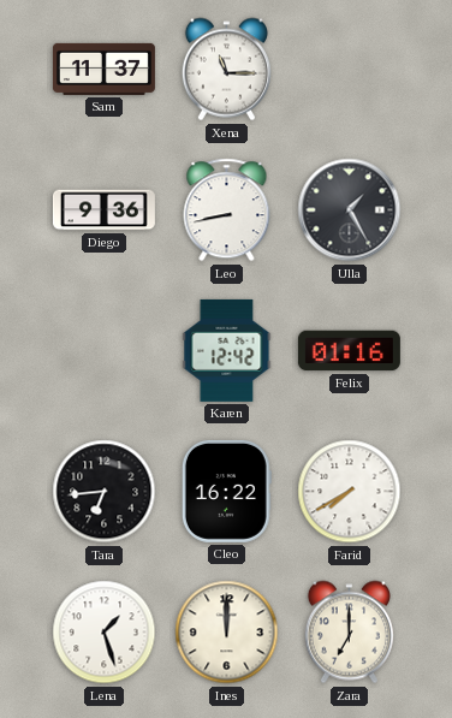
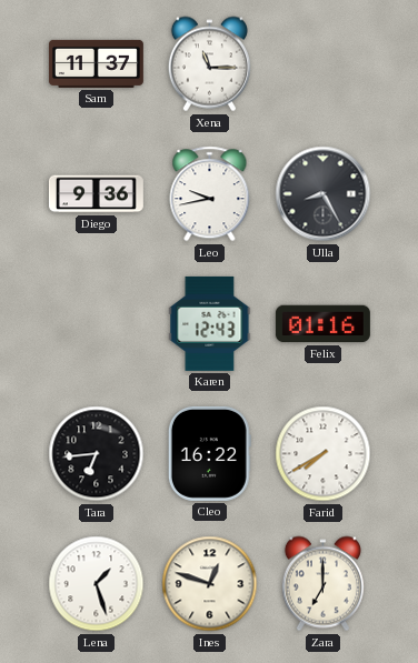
Leo: 8:43 -> 9:43 (210, 194)
Ulla: 1:25 -> 8:25 (324, 194)
Karen: 12:42 -> 12:43 (210, 323)
Ines: 12:00 -> 12:48 (210, 584)
